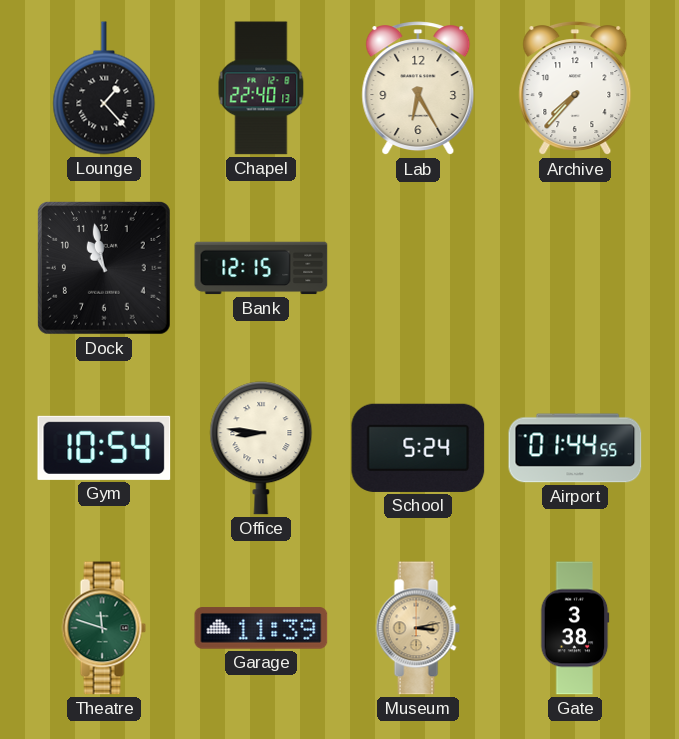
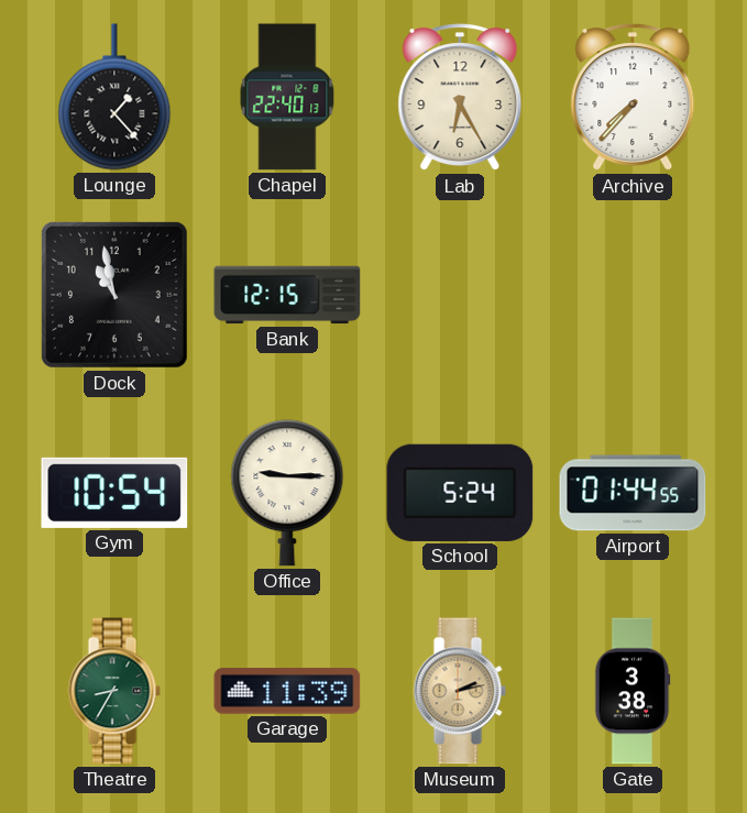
Office: 8:46 -> 9:15 (287, 493)
Theatre: 11:48 -> 8:35 (114, 691)
Museum: 3:13 -> 2:13 (460, 691)
